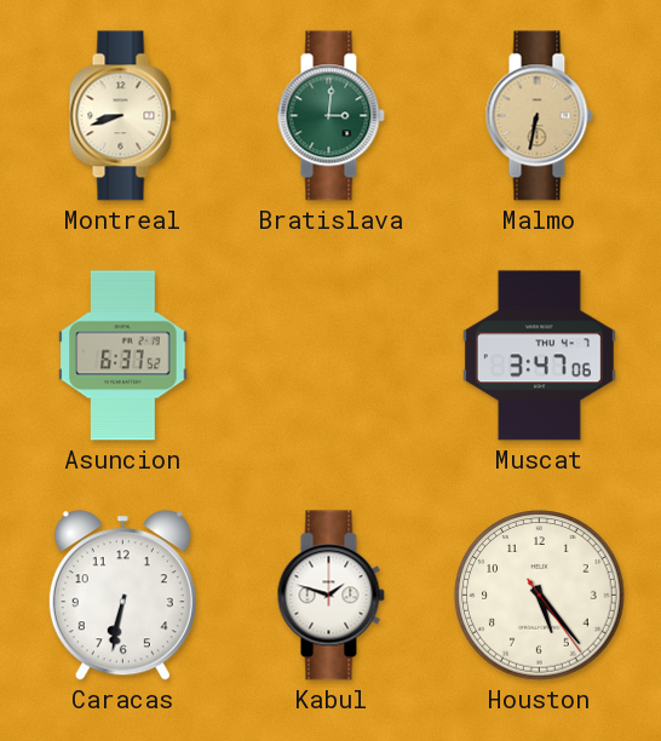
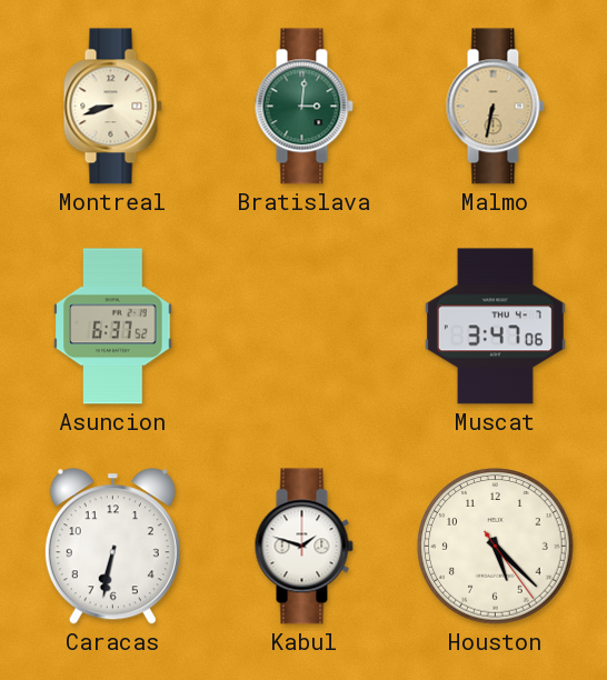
Houston: 5:23 -> 5:22 (496, 547)
